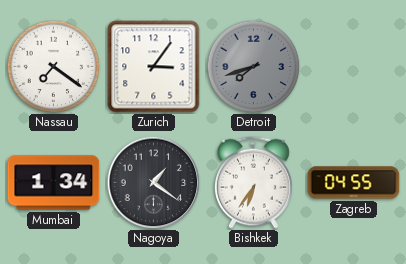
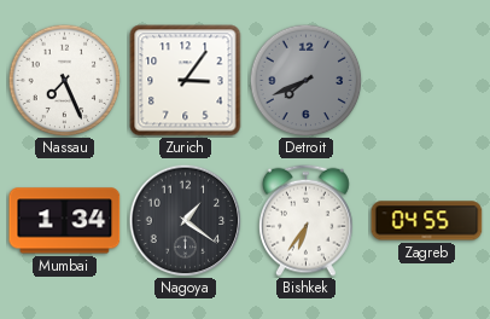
Nassau: 7:21 -> 7:26 (64, 80)
Detroit: 7:42 -> 7:41 (305, 80)
